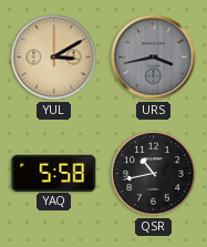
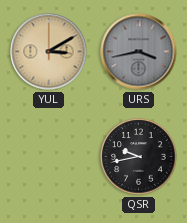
YAQ: 5:58 -> none (54, 173)
QSR: 10:43 -> 9:43 (139, 157)
